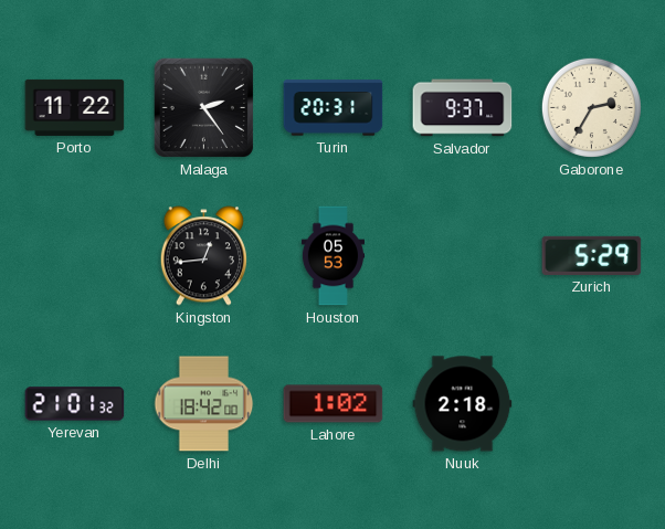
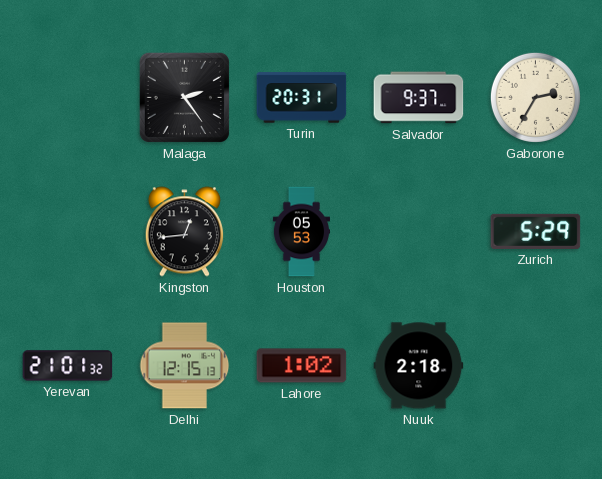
Porto: 11:22 -> none (75, 107)
Delhi: 18:42 -> 12:15 (185, 366)
